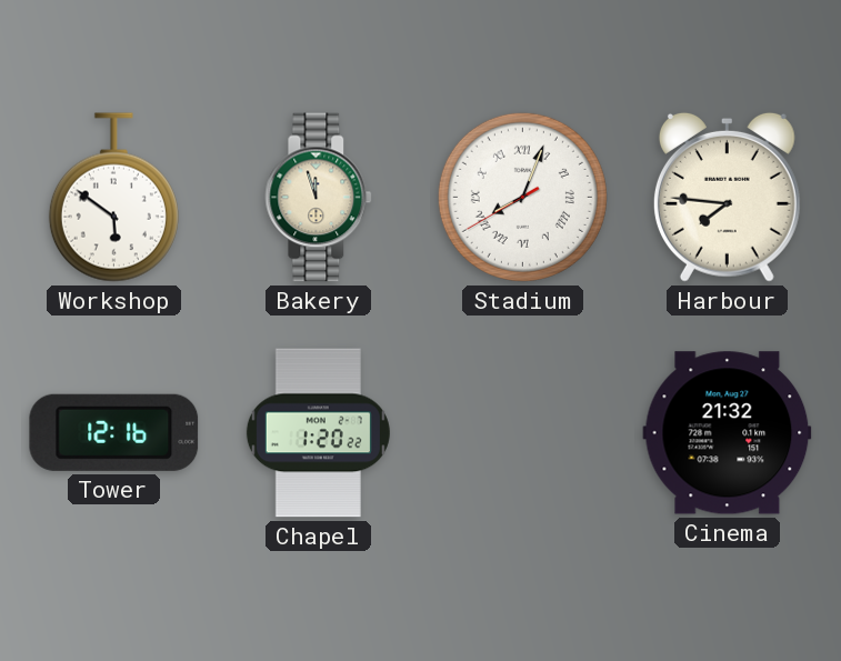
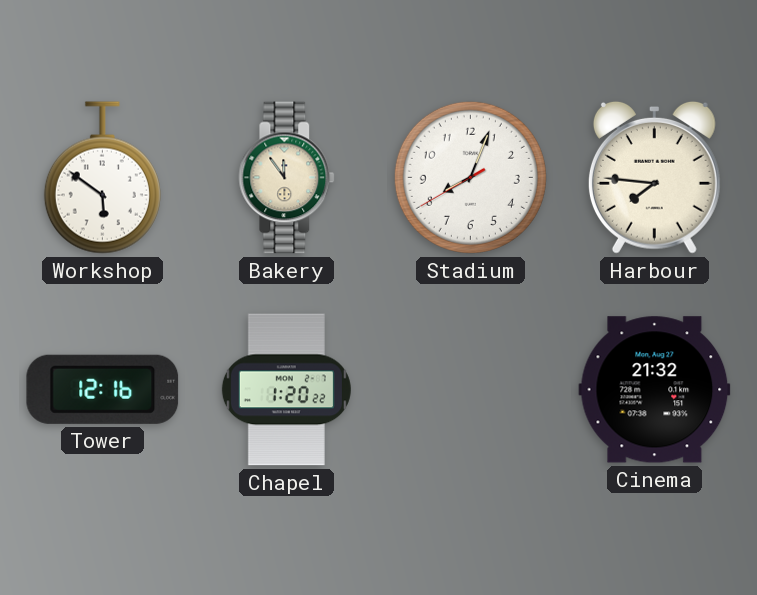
Bakery: 11:57 -> 11:54 (287, 178)
Stadium numerals: Roman -> Arabic (470, 177)
